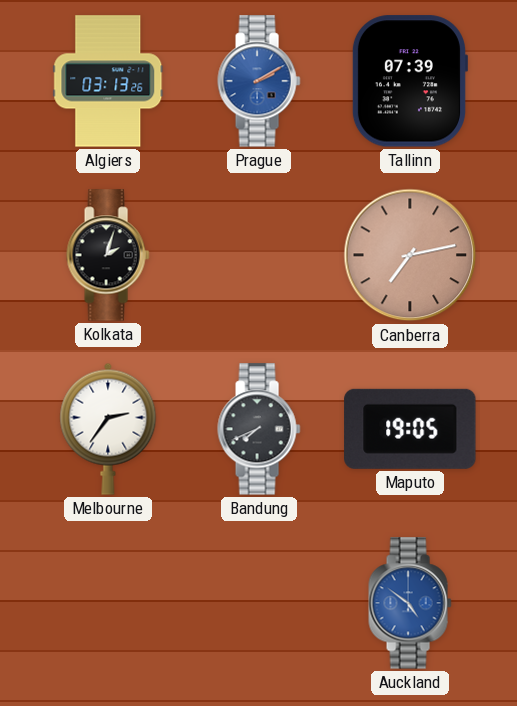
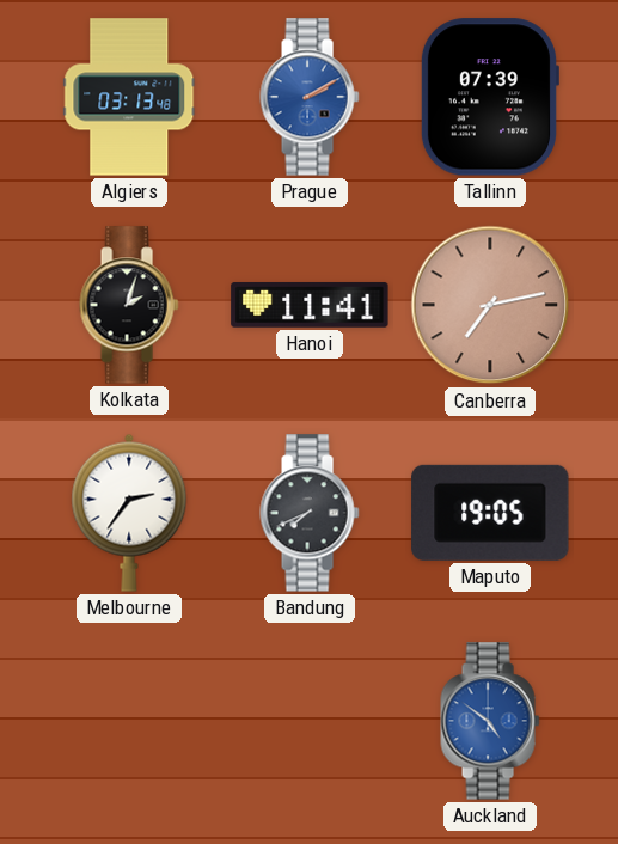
Algiers: 03:13:26 -> 03:13:48 (129, 97)
Hanoi: none -> 11:41 (310, 305)
